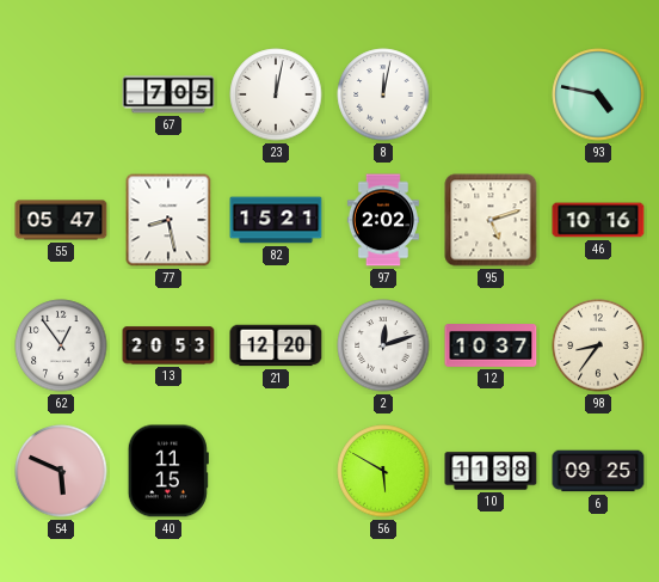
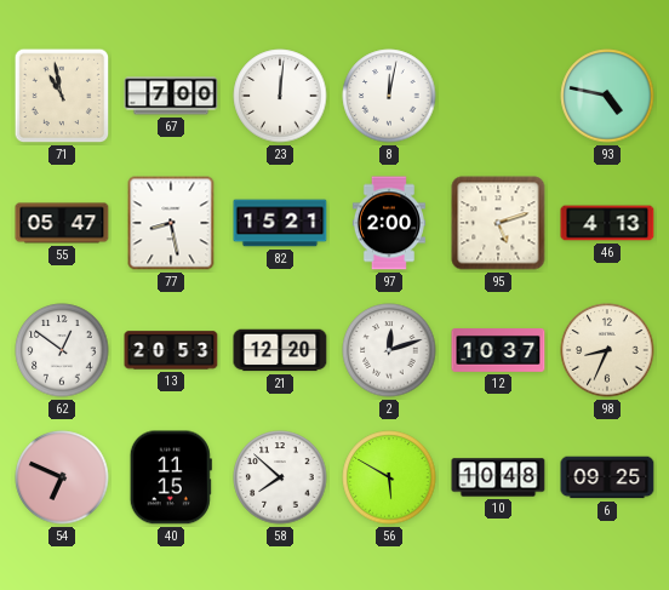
71: none -> 10:58 (62, 96)
67: 7:05 -> 7:00 (171, 96)
23: 12:02 -> 12:01 (280, 96)
97: 2:02 -> 2:00 (389, 223)
46: 10:16 -> 4:13 (607, 223)
62: 12:54 -> 12:51 (62, 350)
98: 8:36 -> 8:34 (607, 350)
54: 5:49 -> 6:49 (62, 477)
58: none -> 7:52 (280, 477)
10: 11:38 -> 10:48 (498, 477)
